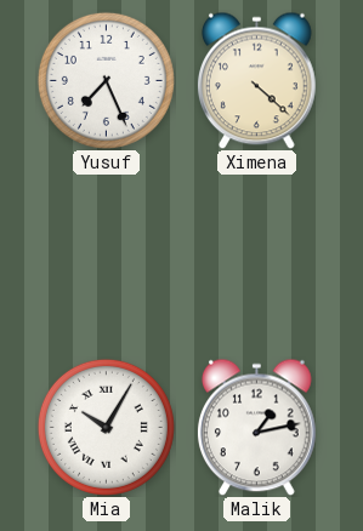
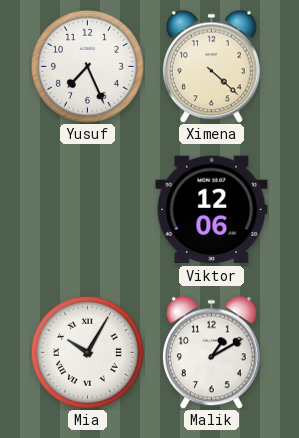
Viktor: none -> 12:06 (212, 210)
Malik: 1:13 -> 1:10 (211, 352)
